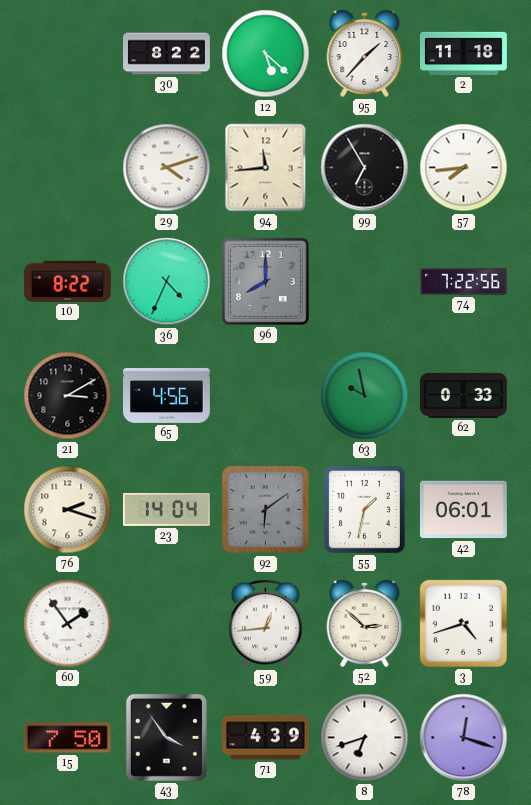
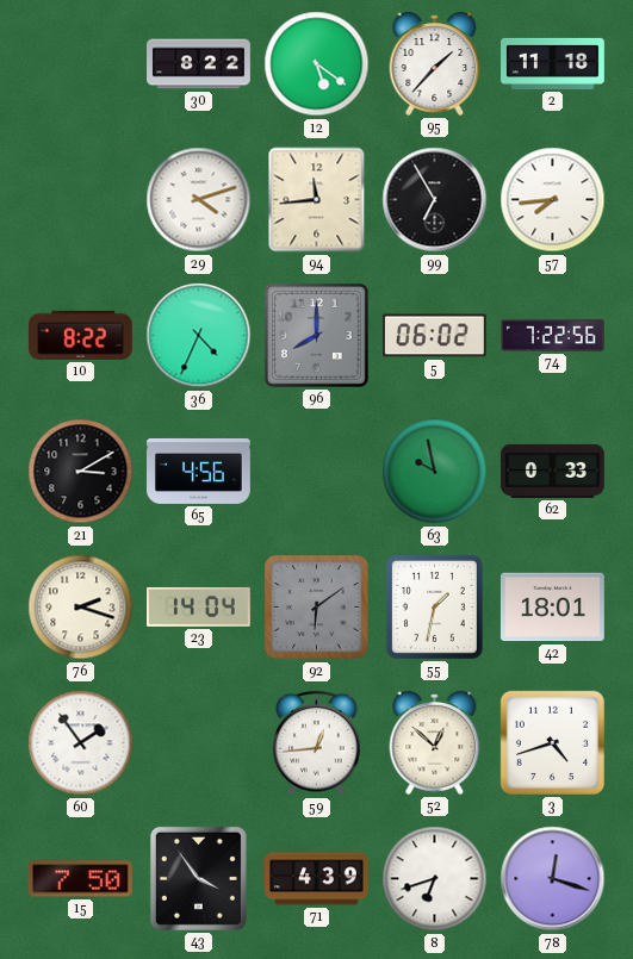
12: 5:22 -> 5:21 (317, 64)
5: none -> 06:02 (434, 336)
42: 06:01 -> 18:01 (552, 608)
52: 2:52 -> 12:52 (435, 742)
